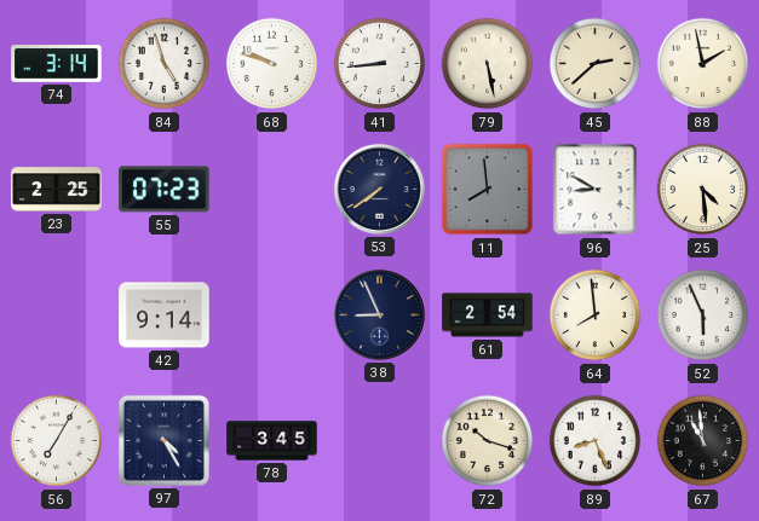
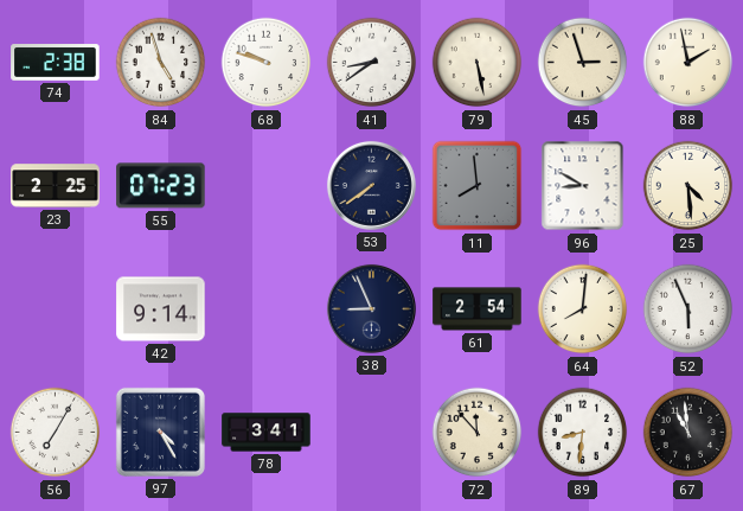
74: 3:14 -> 2:38 (56, 63)
41: 8:44 -> 8:39 (372, 63)
45: 2:38 -> 2:57 (583, 63)
64: 7:59 -> 8:01 (583, 309)
78: 3:45 -> 3:41 (267, 433)
72: 10:18 -> 11:53 (478, 433)
89: 8:26 -> 8:31 (583, 433)
